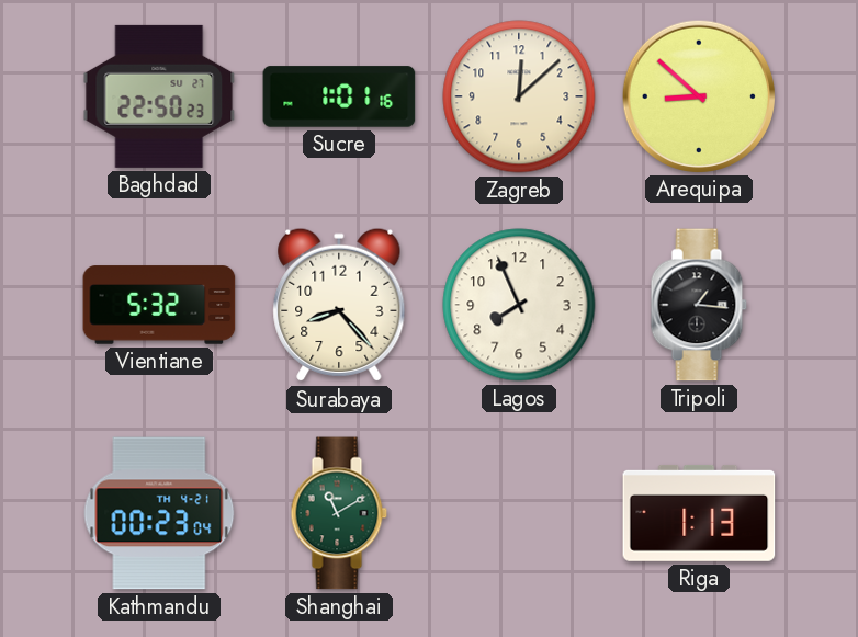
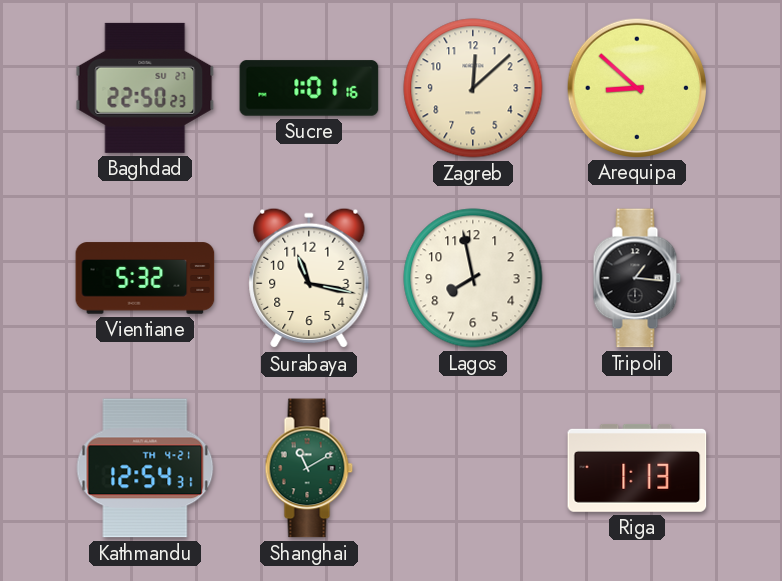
Surabaya: 8:23 -> 11:17 (309, 278)
Lagos: 7:56 -> 7:58 (473, 278)
Kathmandu: 00:23 -> 12:54 (145, 468)
